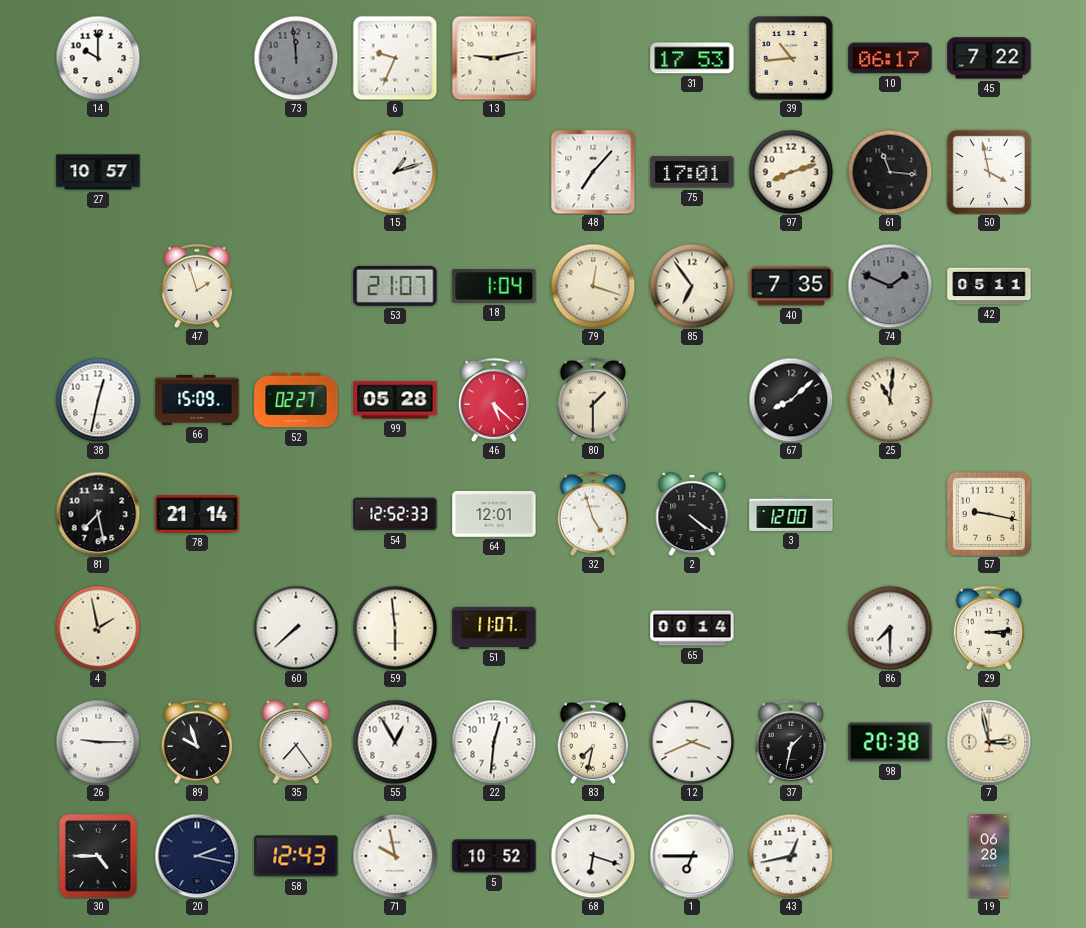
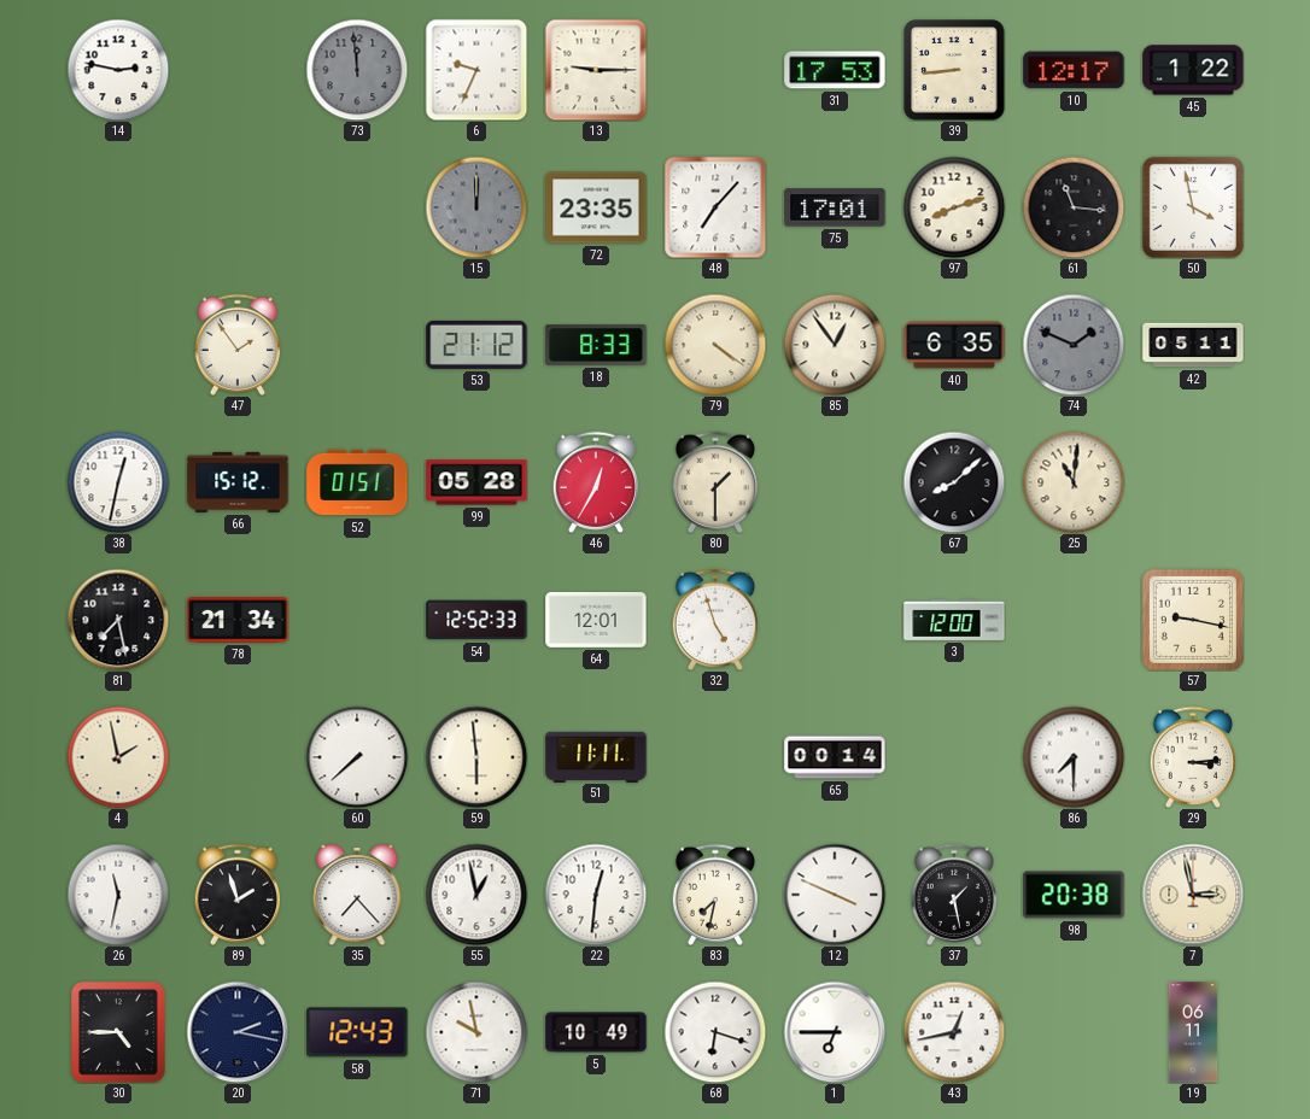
14: 10:00 -> 2:47 (118, 70)
13: 9:13 -> 9:15 (596, 70)
39: 10:44 -> 8:44 (954, 70)
10: 06:17 -> 12:17 (1074, 70)
45: 7:22 -> 1:22 (1193, 70)
27: 10:57 -> none (98, 172)
15: 1:12 -> 12:00 (476, 207)
15 dial: white -> grey (476, 207)
72: none -> 23:35 (596, 207)
47: 1:57 -> 1:54 (236, 345)
53: 21:07 -> 21:12 (476, 345)
18: 1:04 -> 8:33 (596, 346)
79: 12:18 -> 4:21 (715, 345)
85: 6:54 -> 12:54 (835, 345)
40: 7:35 -> 6:35 (954, 345)
66: 15:09 -> 15:12 (238, 482)
52: 02:27 -> 01:51 (357, 482)
46: 5:22 -> 12:35 (595, 482)
78: 21:14 -> 21:34 (238, 620)
2: 4:21 -> none (692, 514)
51: 11:07 -> 11:11 (596, 756)
26: 9:15 -> 11:32 (118, 895)
89: 9:57 -> 1:57 (236, 895)
35: 7:24 -> 7:23 (357, 895)
55: 12:55 -> 12:58 (476, 895)
12: 3:41 -> 3:49 (835, 895)
37: 1:32 -> 1:28 (953, 895)
5: 10:52 -> 10:49 (596, 1032)
19: 06:28 -> 06:11 (1193, 1032)
